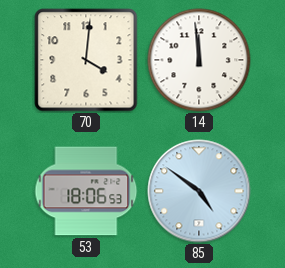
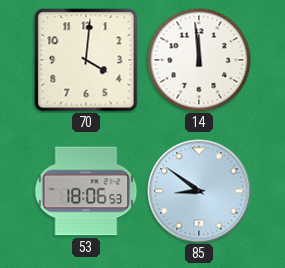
85: 4:51 -> 8:51 (199, 191)
